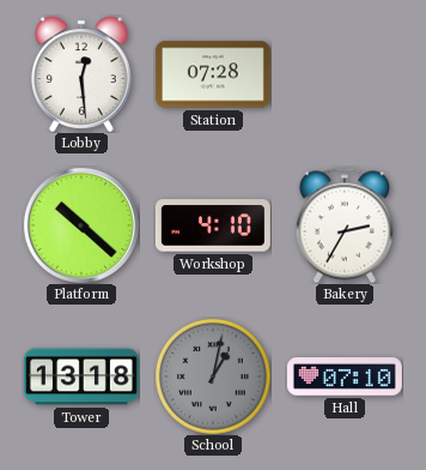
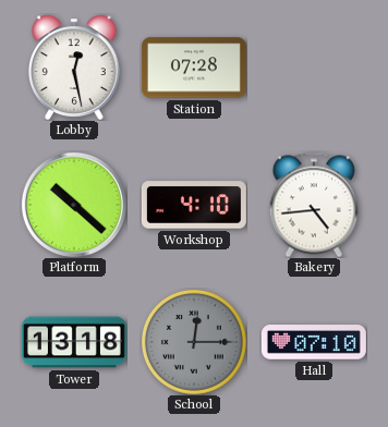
Lobby: 12:29 -> 12:28 (75, 68)
Bakery: 2:35 -> 4:44 (314, 205)
School: 1:02 -> 12:15 (194, 342)
